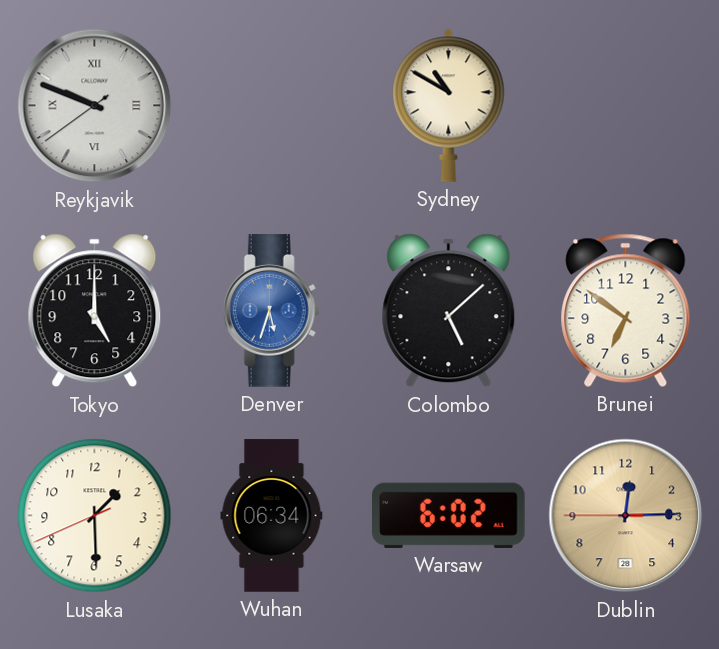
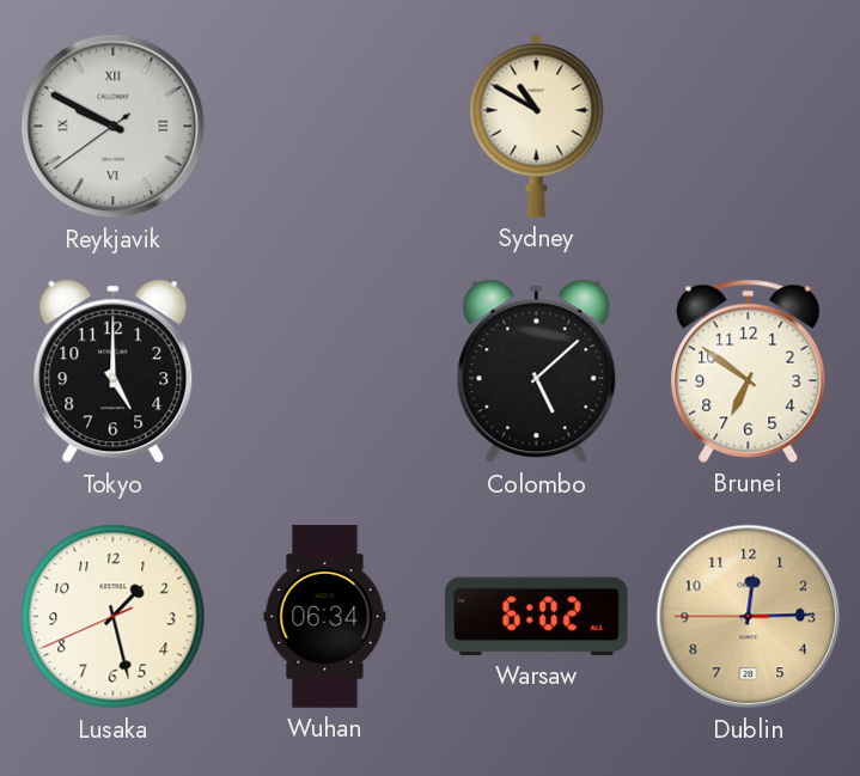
Reykjavik: 9:48 -> 9:49 (114, 127)
Denver: 5:33 -> none (271, 311)
Lusaka: 1:29 -> 1:27 (114, 617)
